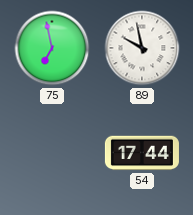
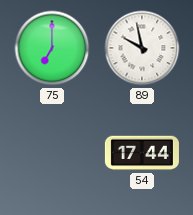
75: 6:58 -> 7:00 (52, 48)
